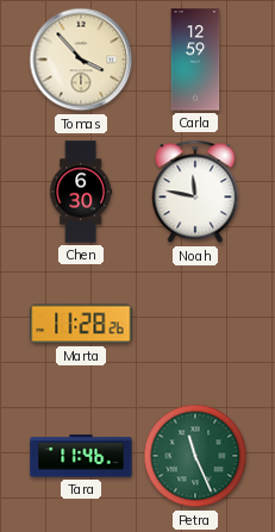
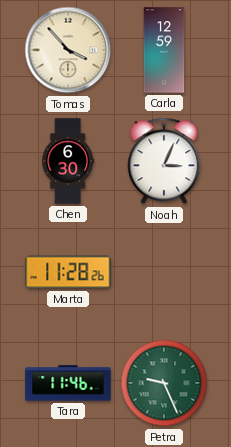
Noah: 11:47 -> 3:04 (164, 161)
Petra: 11:26 -> 9:26 (164, 383)
